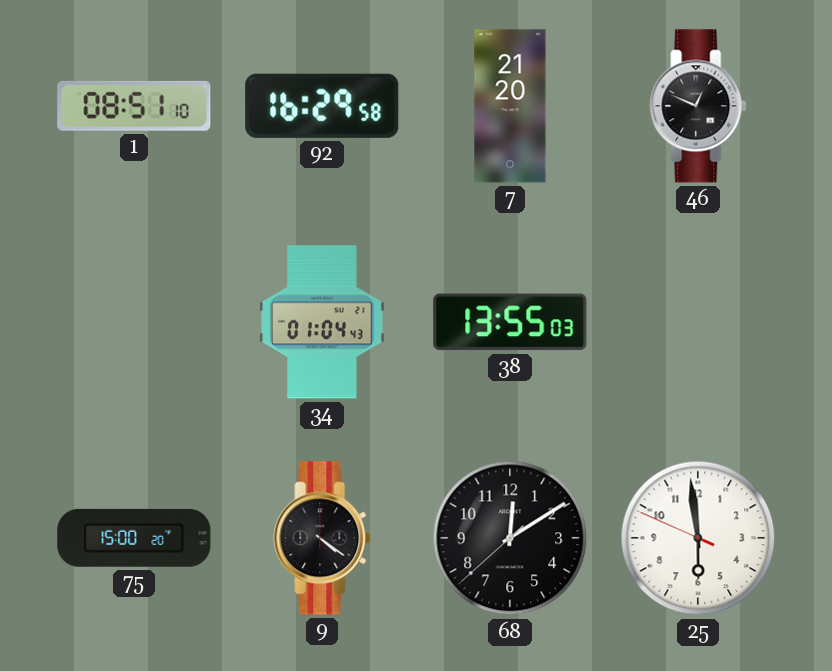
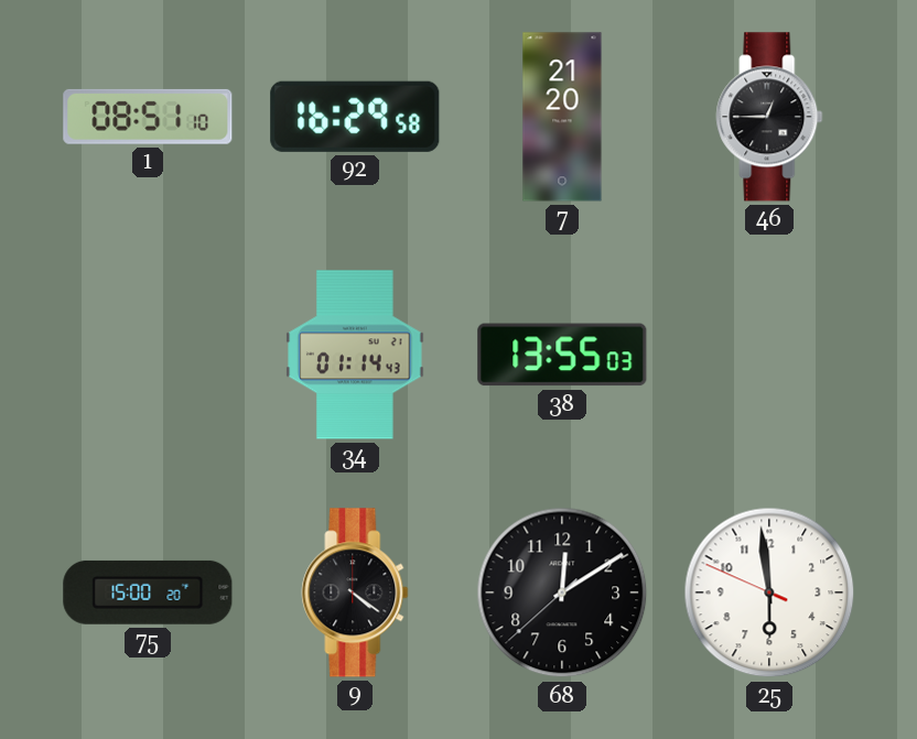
46: 12:49 -> 12:45 (769, 117)
34: 01:04 -> 01:14 (355, 355)
